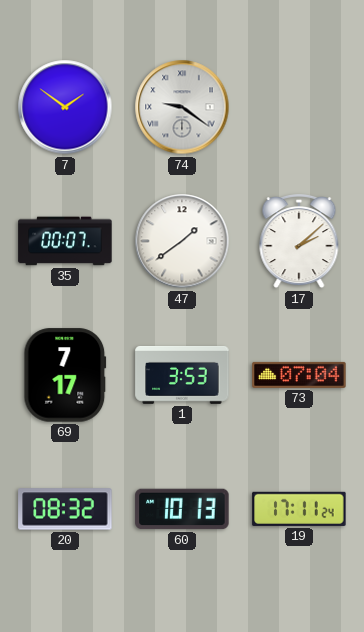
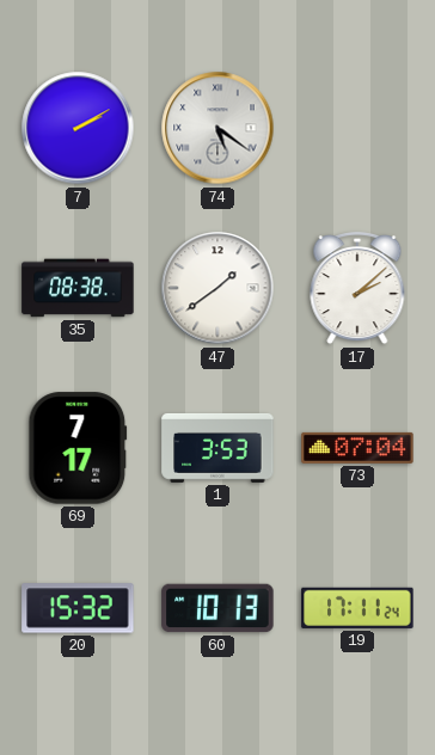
7: 1:51 -> 2:10 (78, 128)
74: 9:21 -> 5:21 (217, 128)
35: 00:07 -> 08:38 (78, 288)
20: 08:32 -> 15:32 (78, 608)
